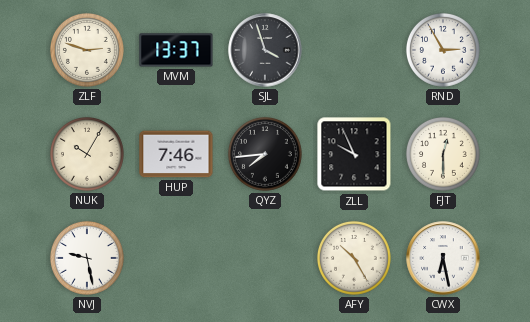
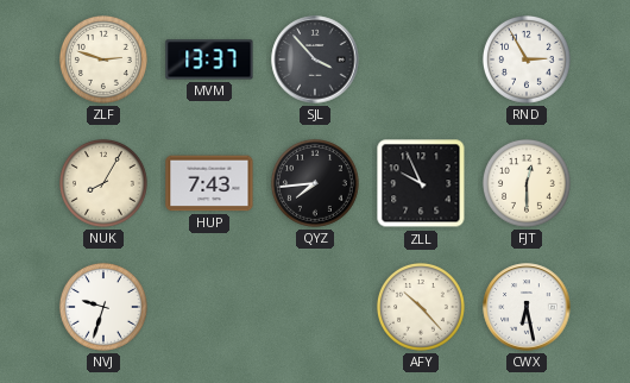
SJL: 3:57 -> 3:53 (315, 59)
NUK: 10:05 -> 8:05 (103, 183)
HUP: 7:46 -> 7:43 (209, 183)
NVJ: 9:28 -> 9:33 (103, 307)
AFY: 10:25 -> 10:23 (421, 307)
